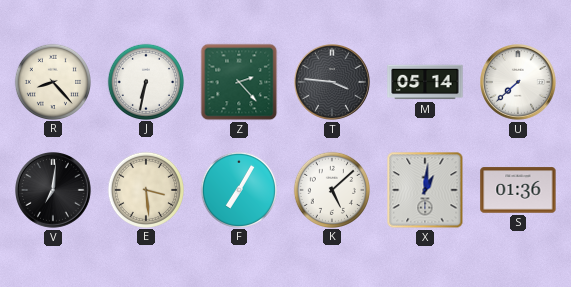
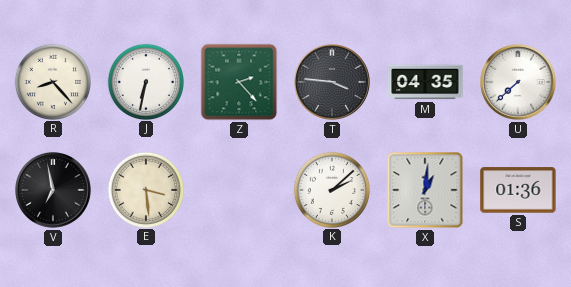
M: 05:14 -> 04:35 (425, 82)
V: 7:01 -> 6:58 (54, 191)
F: 7:05 -> none (238, 189)
K: 5:08 -> 2:08 (331, 189)
